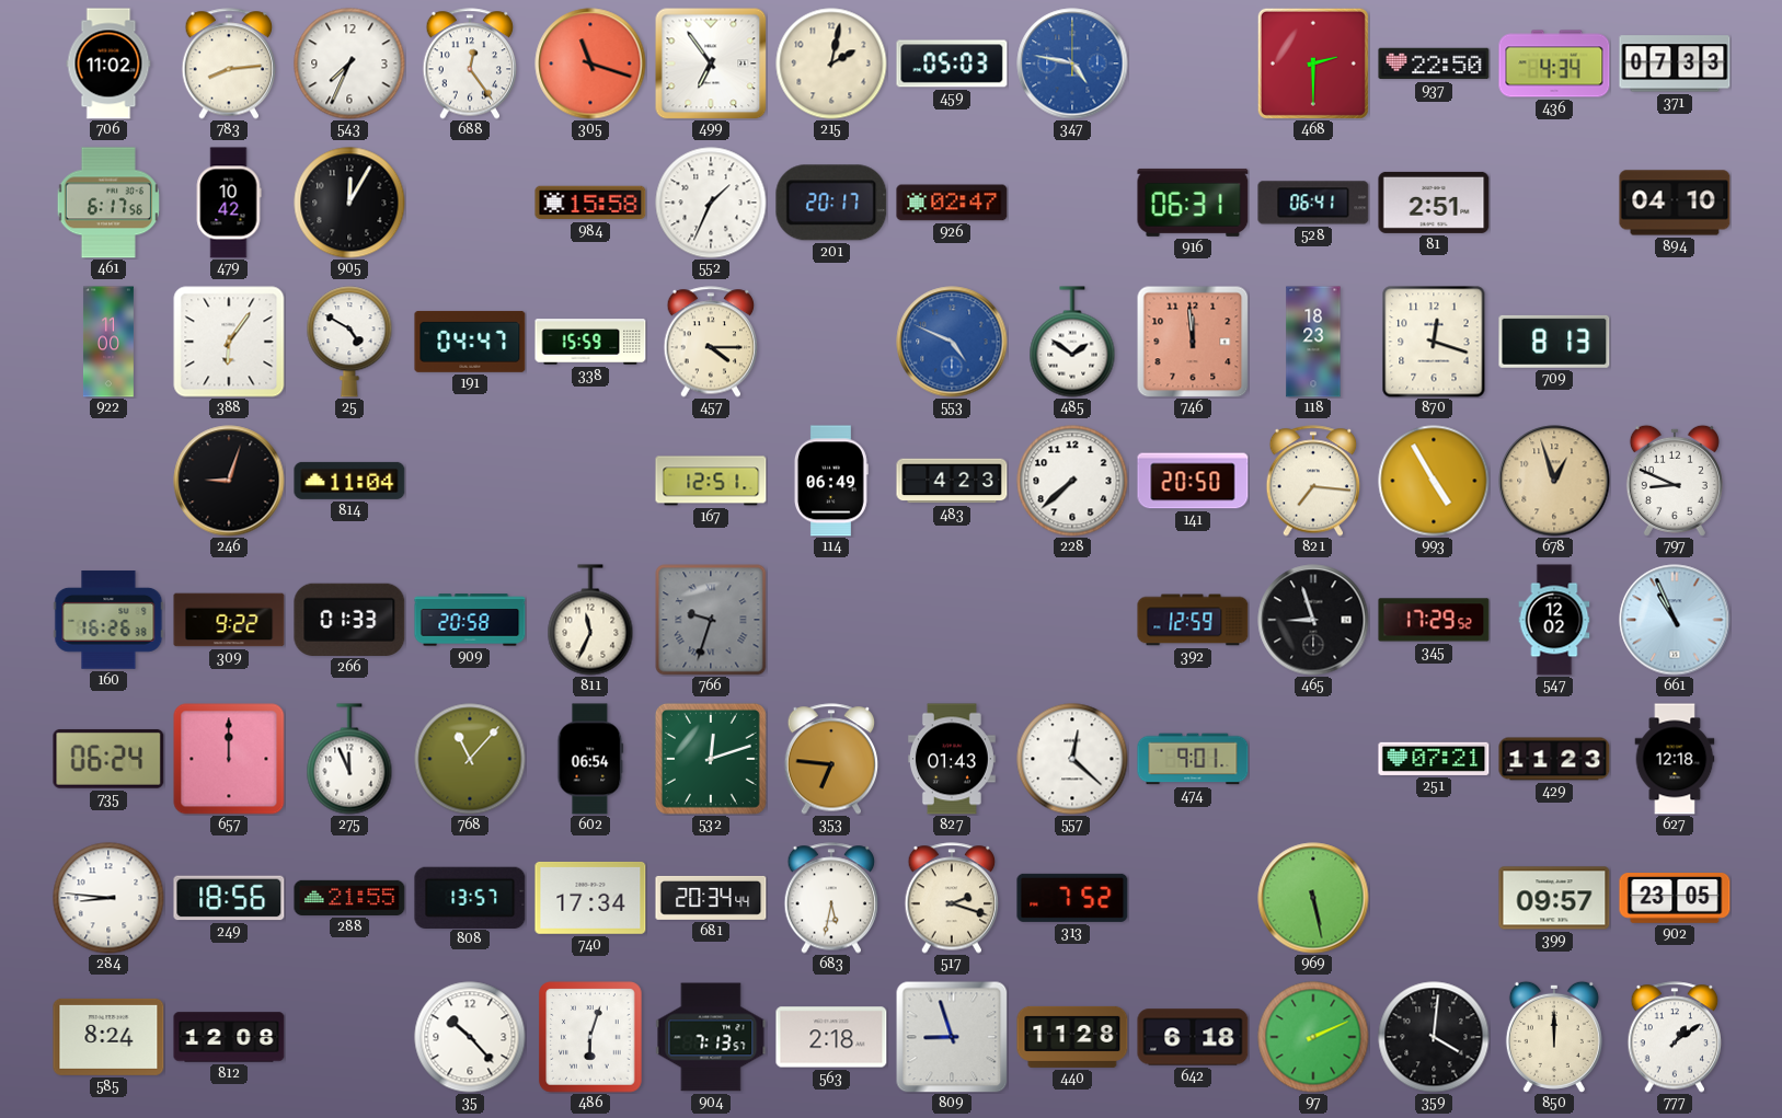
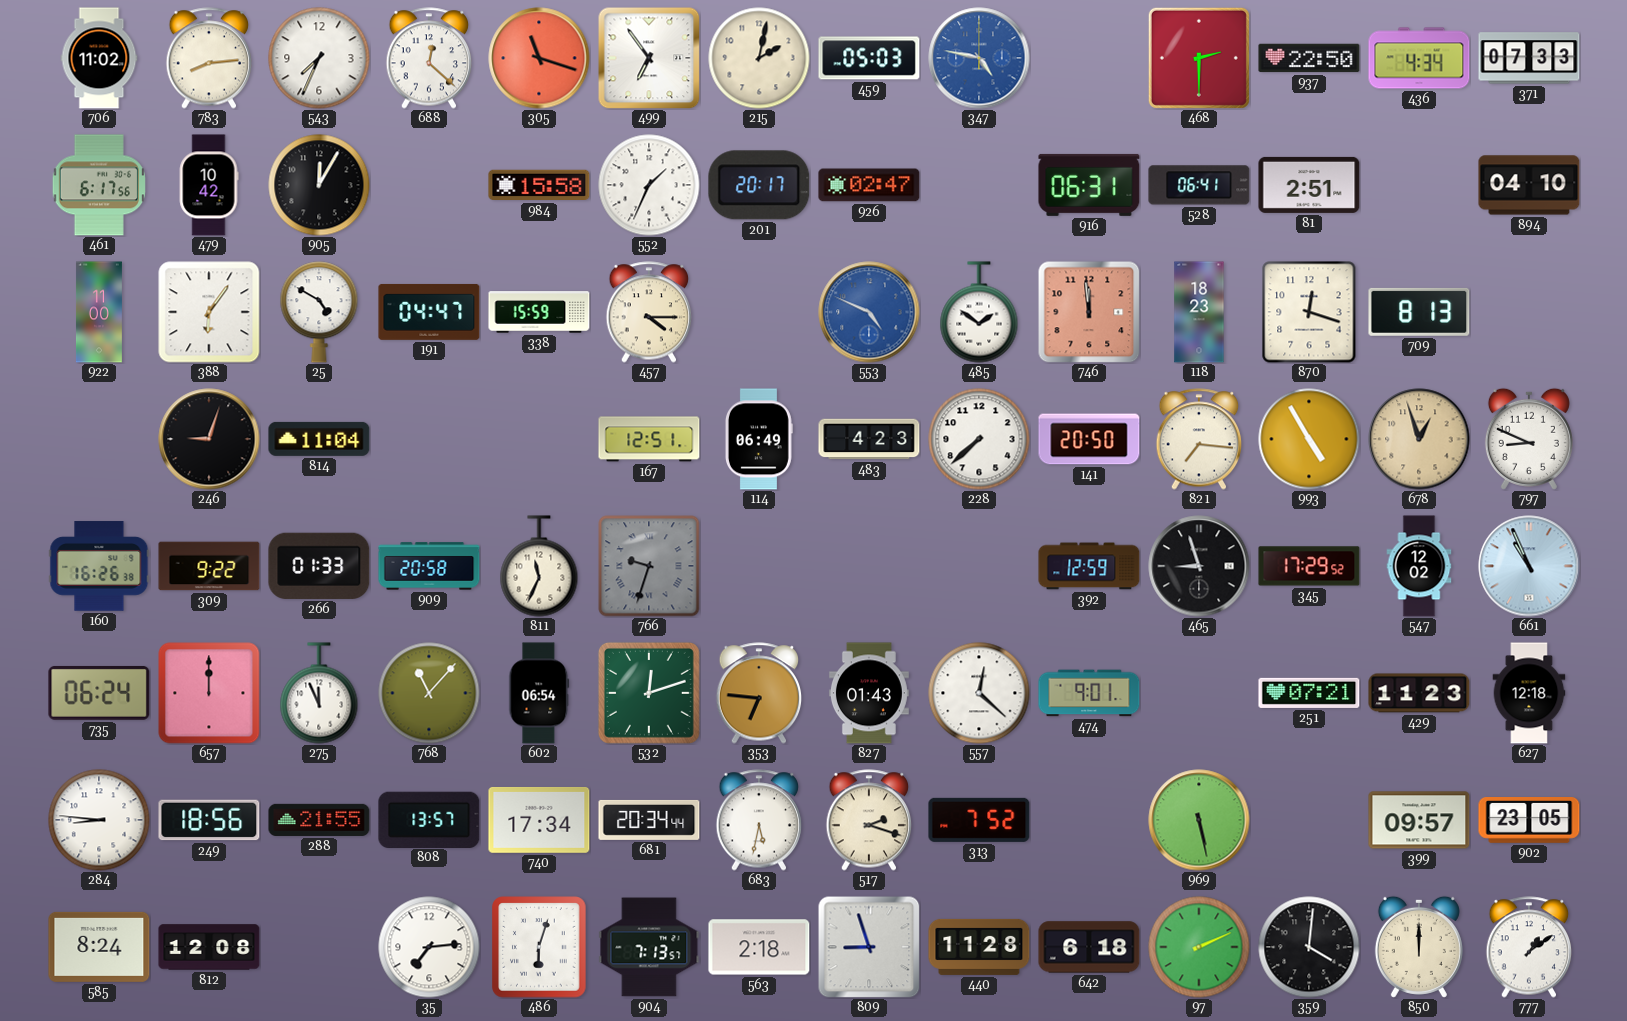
688: 12:24 -> 12:22 (429, 58)
35: 10:23 -> 7:14 (429, 947)
